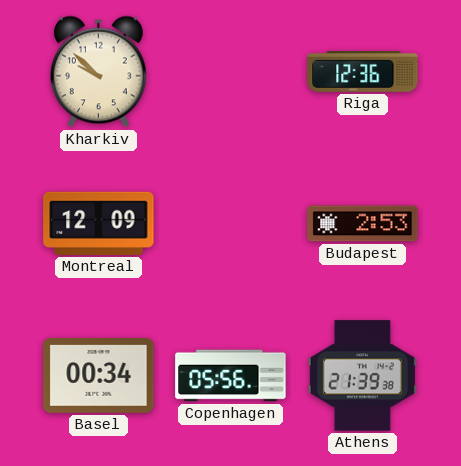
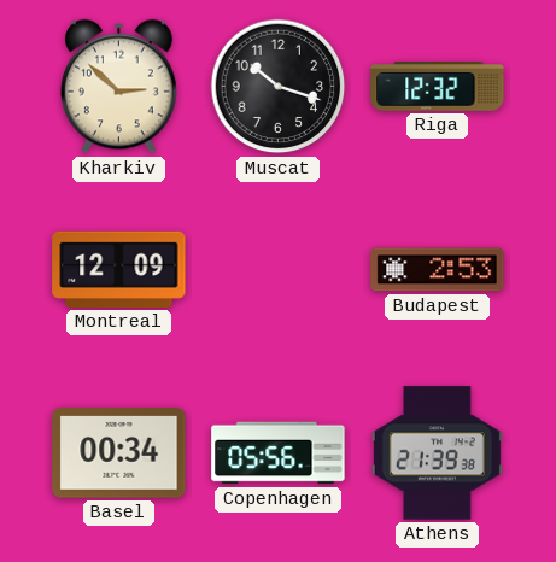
Kharkiv: 9:52 -> 2:52 (118, 87)
Muscat: none -> 10:18 (279, 87)
Riga: 12:36 -> 12:32 (438, 87)
